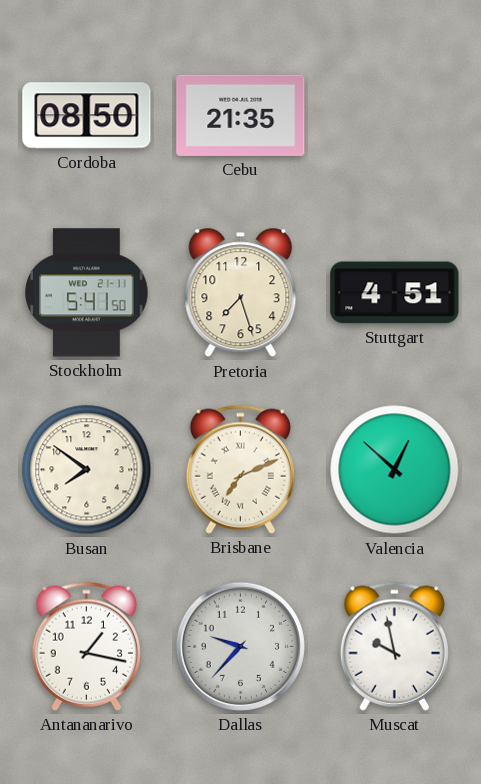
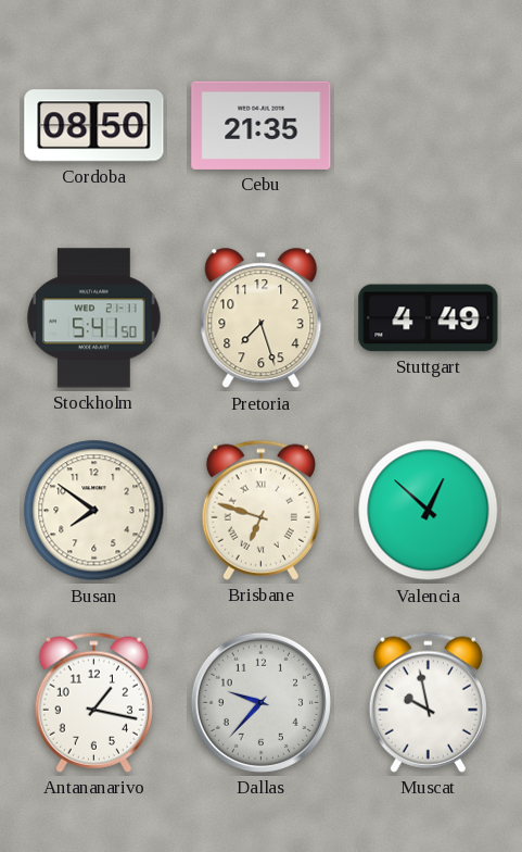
Stuttgart: 4:51 -> 4:49 (429, 318)
Brisbane: 7:11 -> 6:48 (260, 510)
